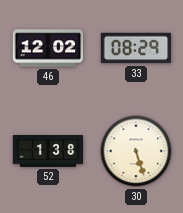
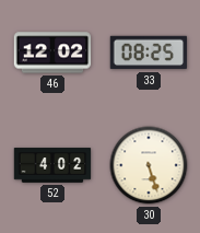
33: 08:29 -> 08:25 (149, 53)
52: 1:38 -> 4:02 (52, 165)
